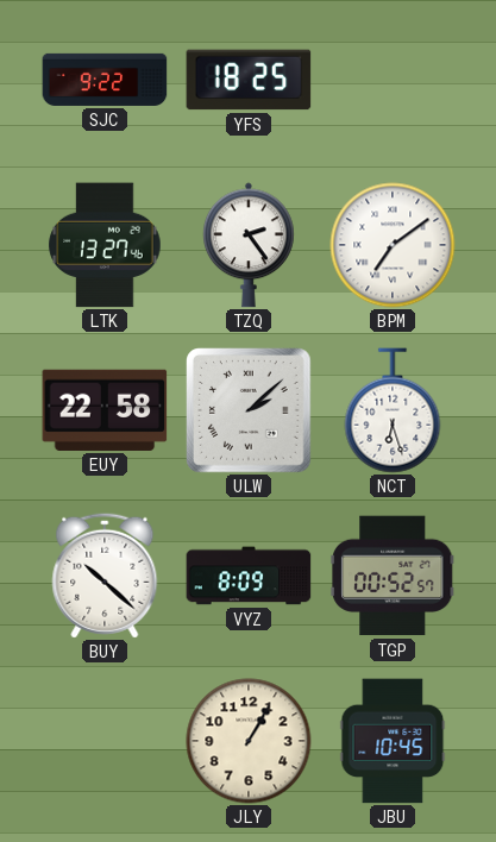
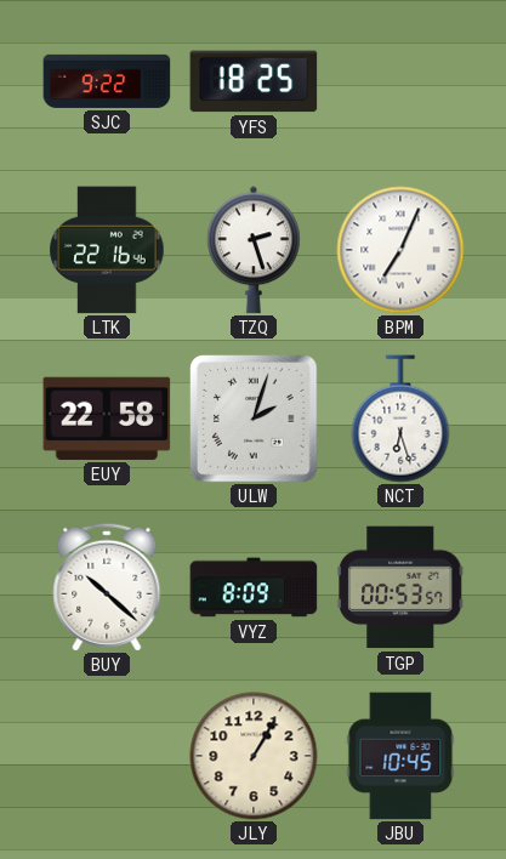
LTK: 13:27 -> 22:16 (107, 250)
TZQ: 2:24 -> 2:27 (255, 250)
BPM: 7:09 -> 7:04 (400, 250)
ULW: 2:08 -> 2:03 (254, 419)
TGP: 00:52 -> 00:53 (402, 587)
